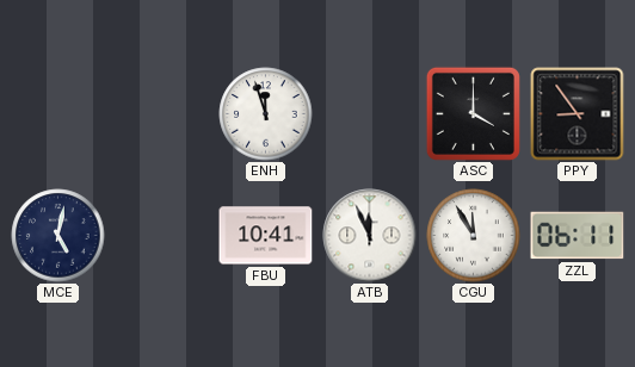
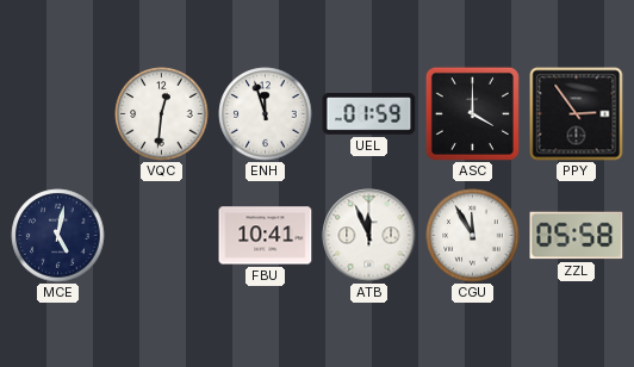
VQC: none -> 12:31 (162, 114)
UEL: none -> 01:59 (369, 113)
PPY: 8:54 -> 2:54 (577, 114)
ZZL: 06:11 -> 05:58 (577, 236)
